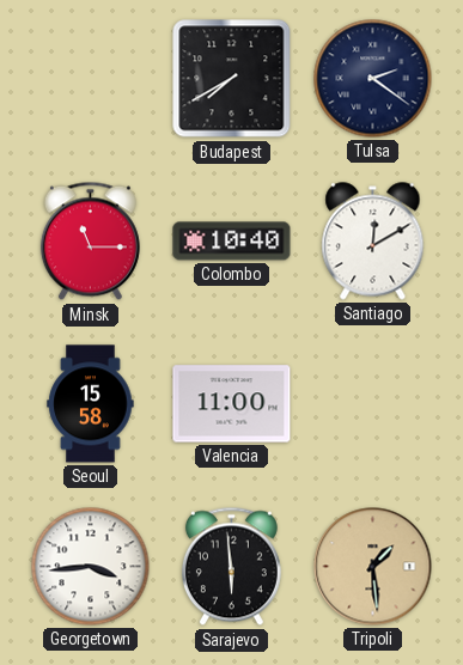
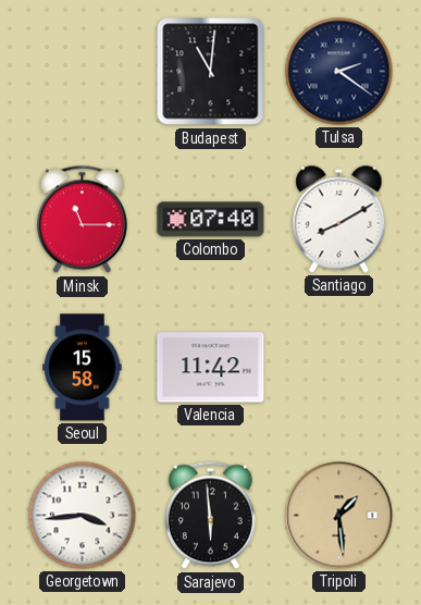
Budapest: 7:40 -> 11:01 (211, 72)
Colombo: 10:40 -> 07:40 (211, 220)
Santiago: 12:10 -> 8:10 (339, 220)
Valencia: 11:00 -> 11:42 (211, 368)
